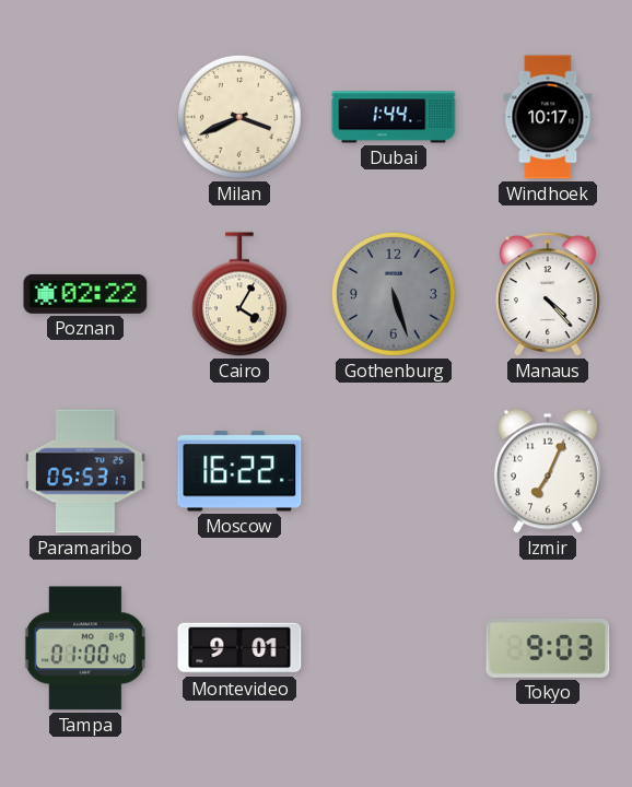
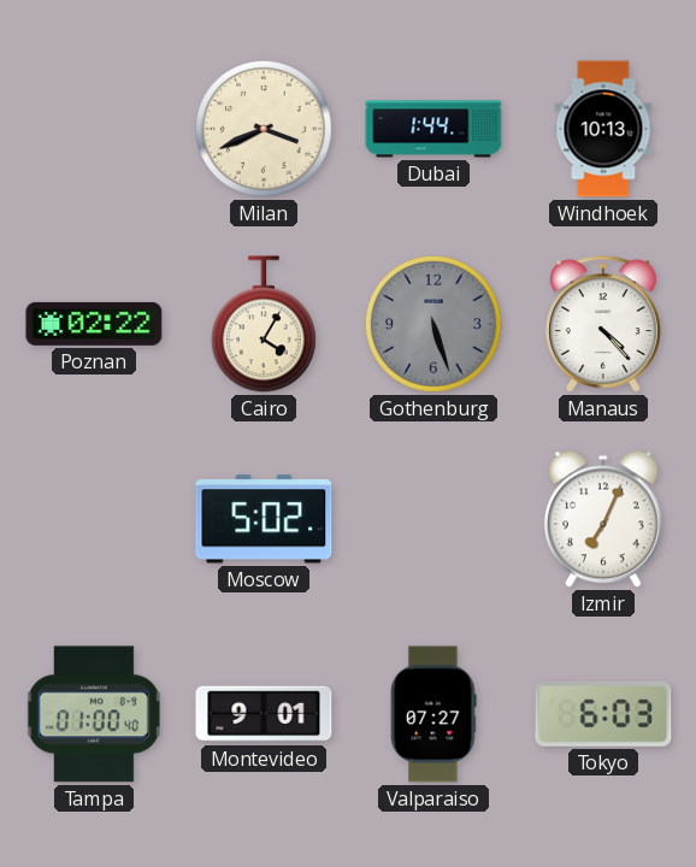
Windhoek: 10:17 -> 10:13 (603, 129)
Paramaribo: 05:53 -> none (85, 471)
Moscow: 16:22 -> 5:02 (264, 519)
Valparaiso: none -> 07:27 (433, 714)
Tokyo: 9:03 -> 6:03 (603, 714)
